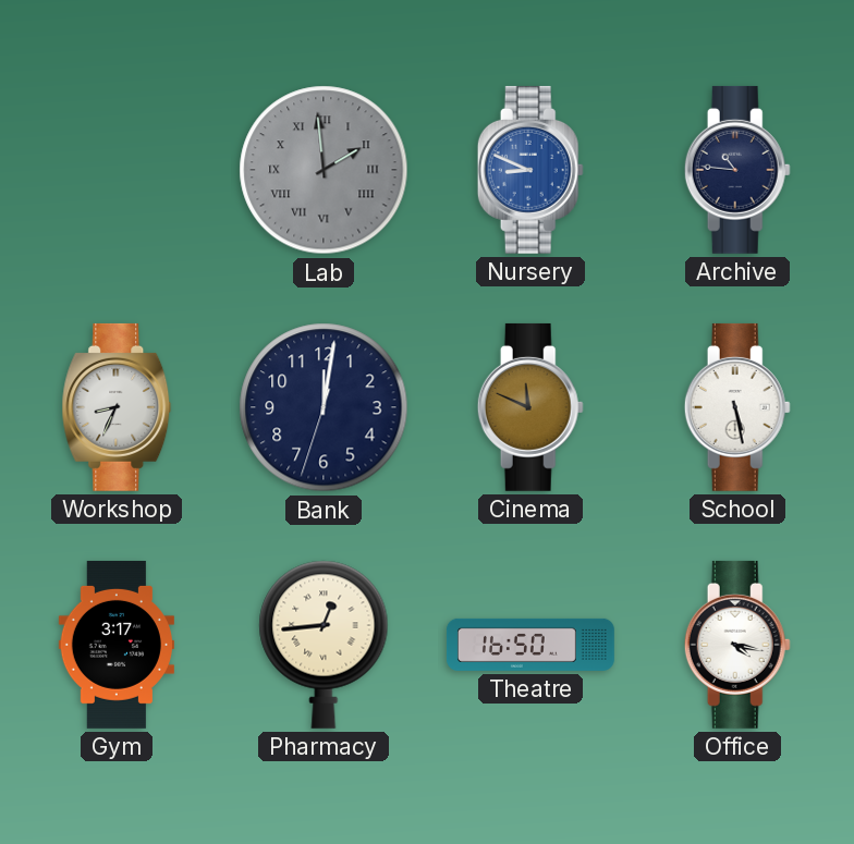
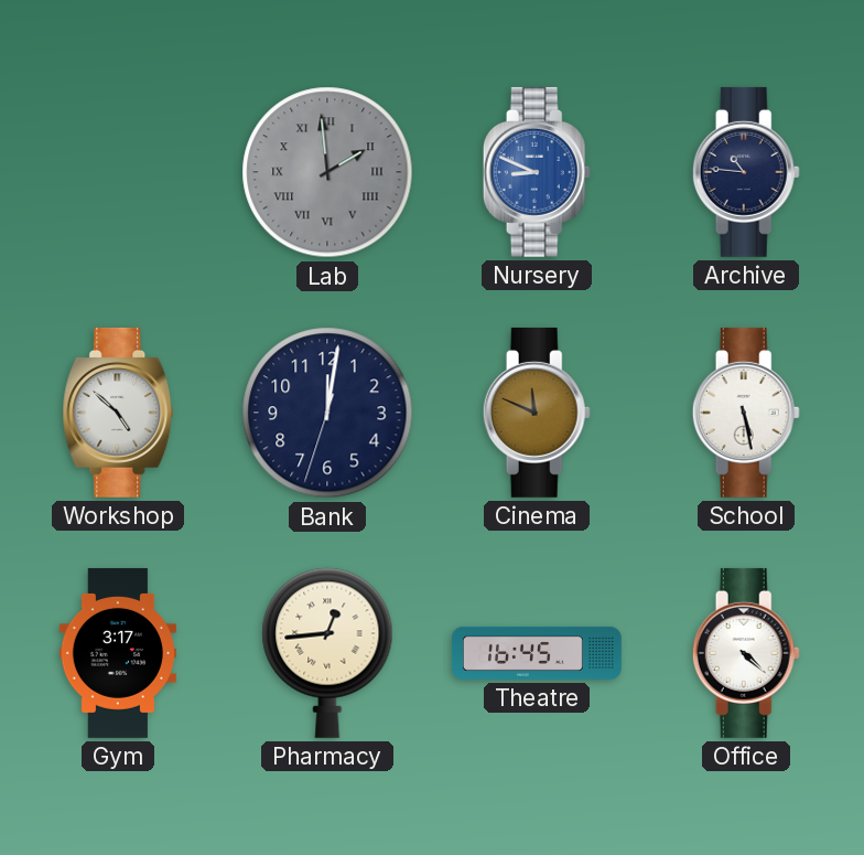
Workshop: 8:34 -> 4:52 (118, 413)
Theatre: 16:50 -> 16:45 (537, 653)
Office: 4:17 -> 4:22 (746, 653)
